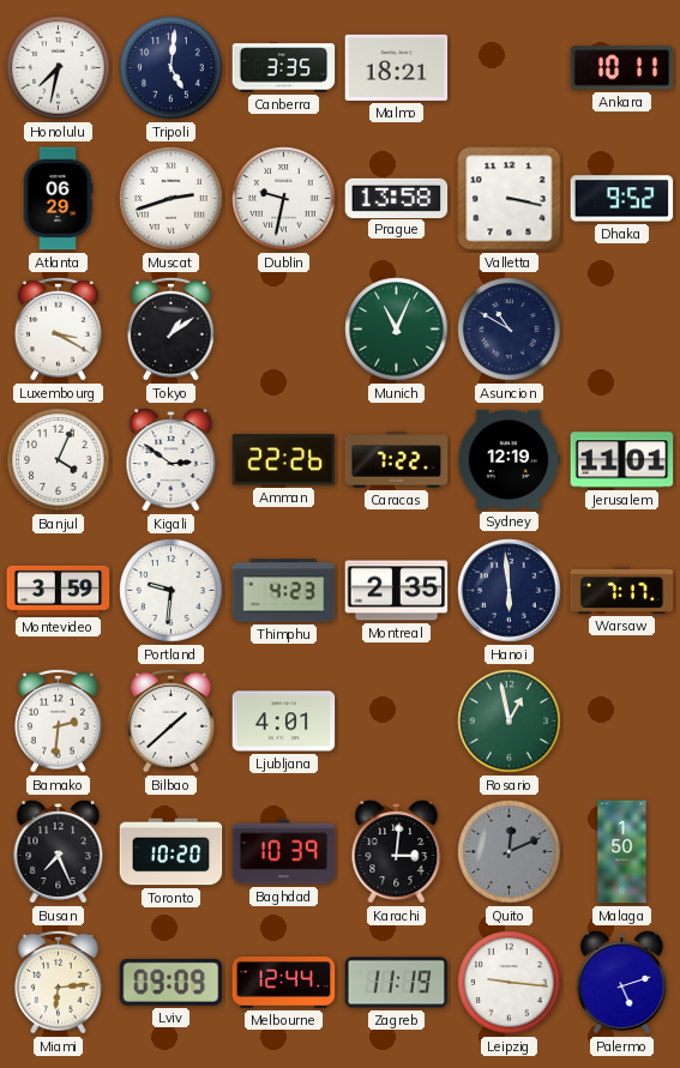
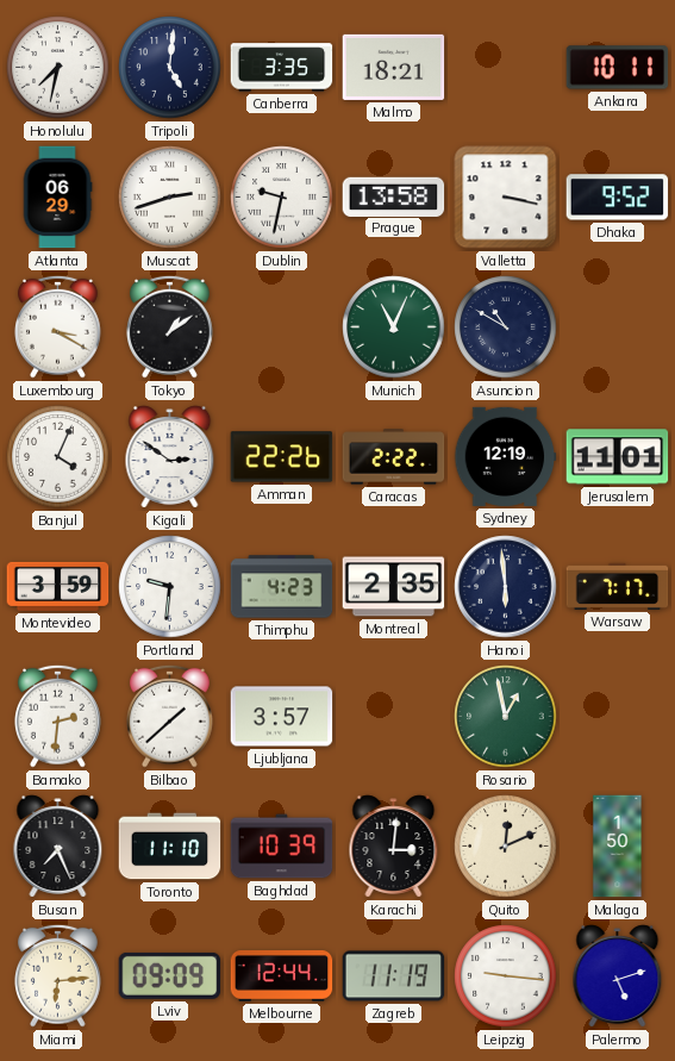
Caracas: 7:22 -> 2:22 (394, 457)
Ljubljana: 4:01 -> 3:57 (282, 717)
Toronto: 10:20 -> 11:10 (170, 847)
Quito dial: grey -> cream (506, 847)
